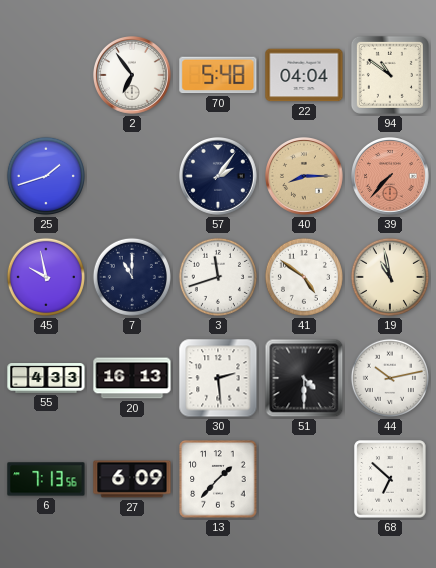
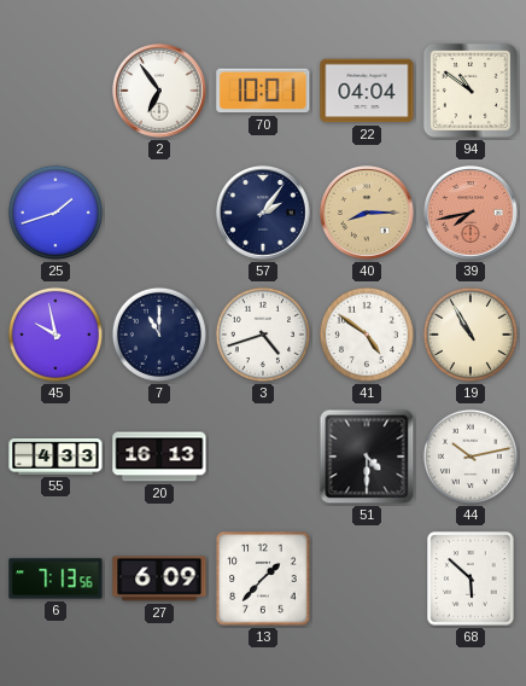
70: 5:48 -> 10:01 (263, 91)
39: 7:37 -> 7:43 (472, 214)
3: 11:42 -> 4:42 (263, 335)
19: 10:58 -> 10:55 (471, 335)
30: 2:29 -> none (218, 378)
68: 6:52 -> 5:52 (471, 579)
